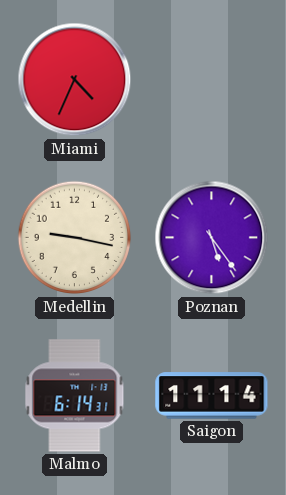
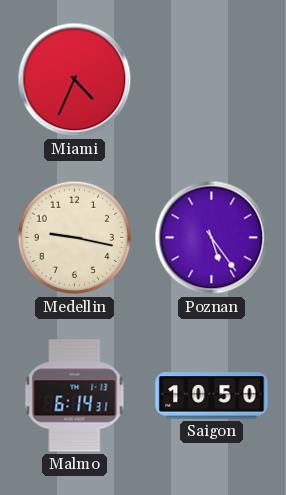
Saigon: 11:14 -> 10:50 (212, 396)
